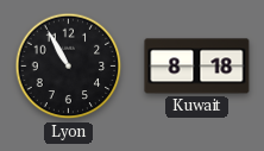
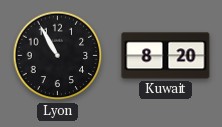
Kuwait: 8:18 -> 8:20 (166, 56)
